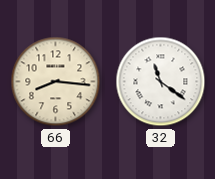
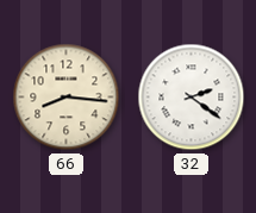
32: 11:21 -> 2:21 (192, 98)
